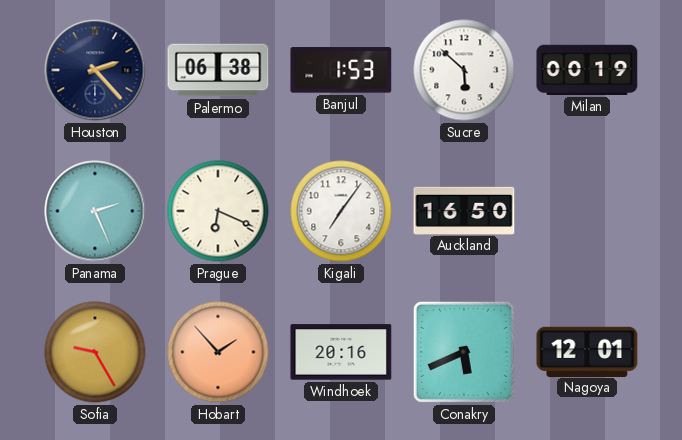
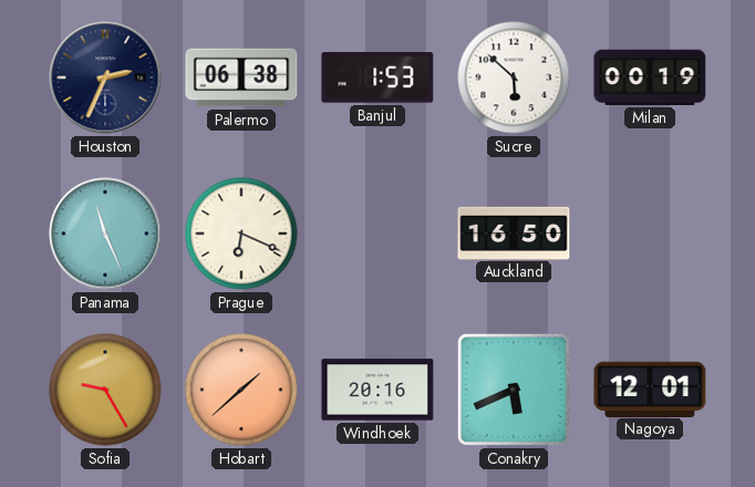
Houston: 2:23 -> 2:34 (105, 77)
Panama: 2:26 -> 11:26 (105, 234)
Kigali: 7:06 -> none (341, 211)
Hobart: 1:53 -> 1:38 (241, 390)
